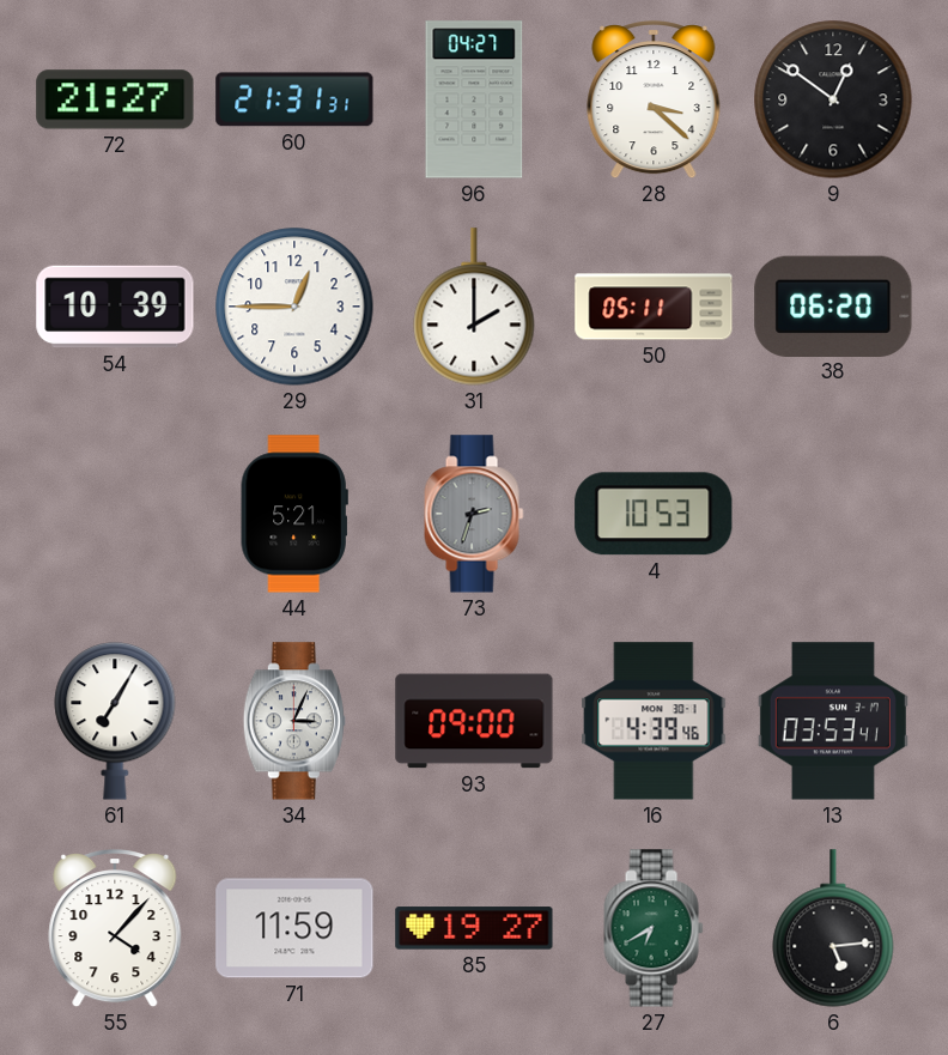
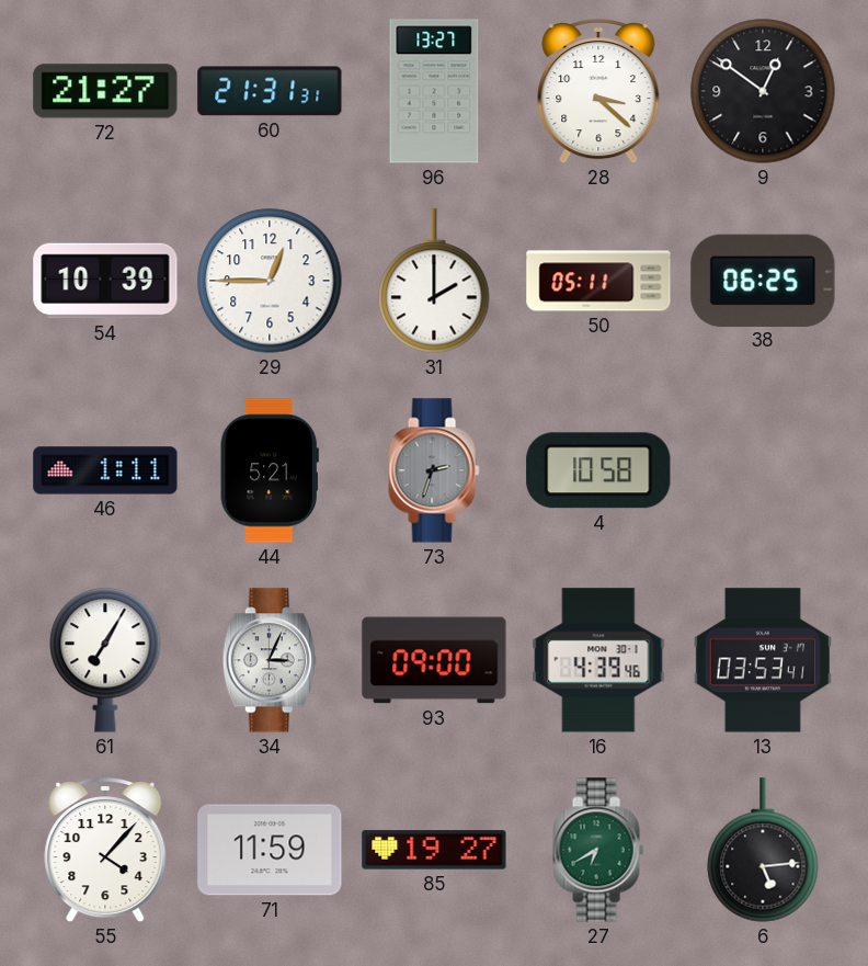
96: 04:27 -> 13:27 (434, 91)
38: 06:20 -> 06:25 (763, 280)
46: none -> 1:11 (105, 470)
4: 10:53 -> 10:58 (598, 470)
